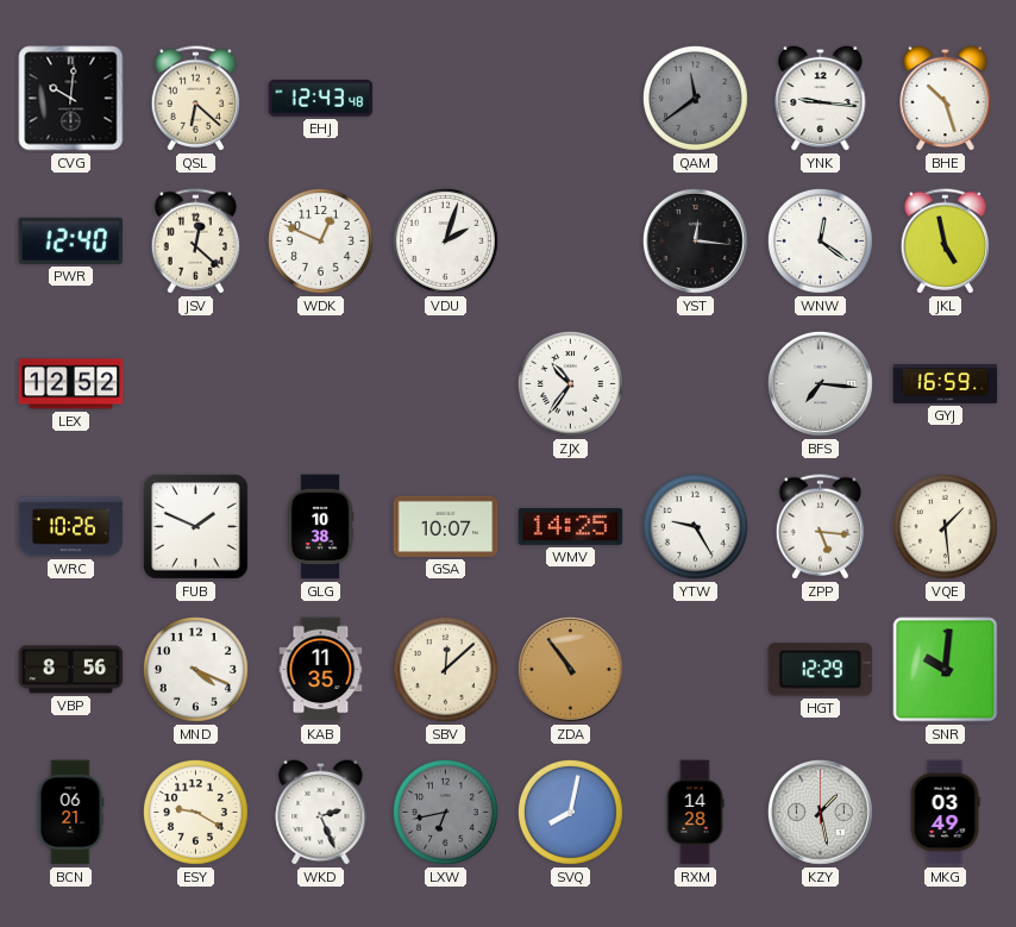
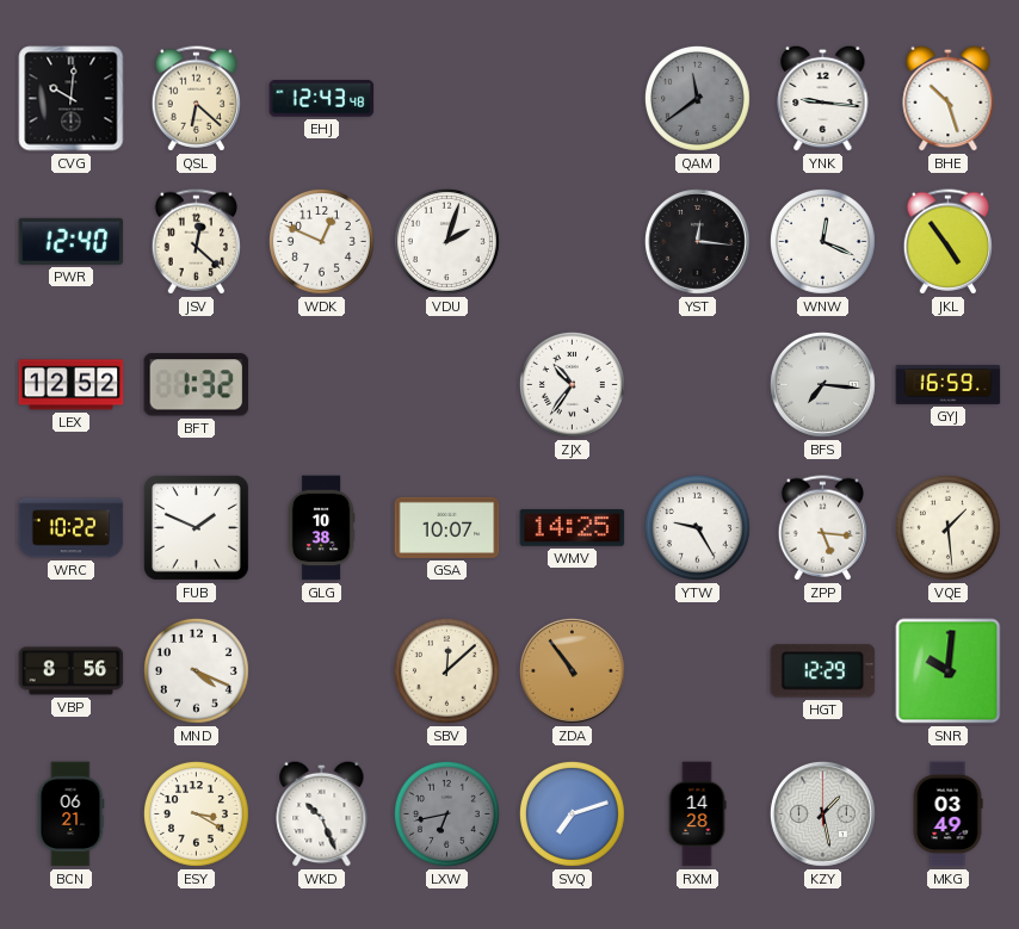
WNW: 12:21 -> 12:19 (822, 241)
JKL: 4:58 -> 4:54 (949, 242)
BFT: none -> 1:32 (197, 385)
WRC: 10:26 -> 10:22 (72, 528)
KAB: 11:35 -> none (321, 670)
ESY: 9:20 -> 3:20 (196, 813)
WKD: 2:26 -> 10:26 (322, 813)
SVQ: 8:02 -> 7:12 (572, 813)
